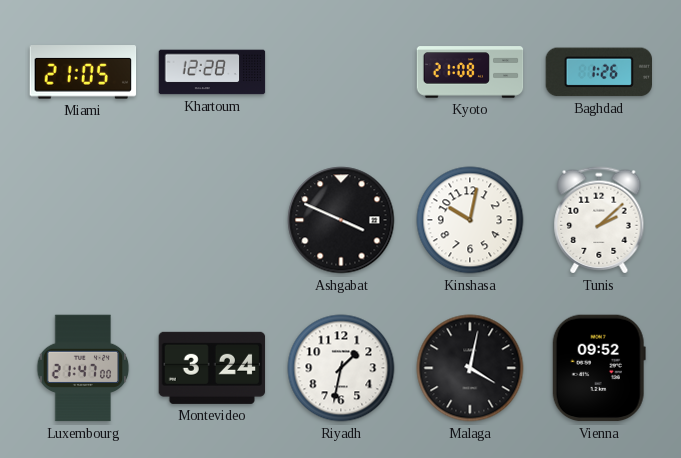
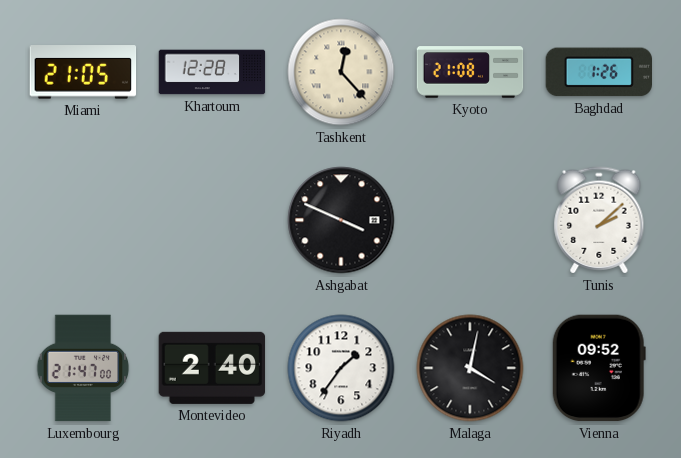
Tashkent: none -> 12:23 (341, 72)
Kinshasa: 10:02 -> none (470, 220)
Montevideo: 3:24 -> 2:40 (212, 368)
Riyadh: 1:32 -> 1:36 (341, 368)
